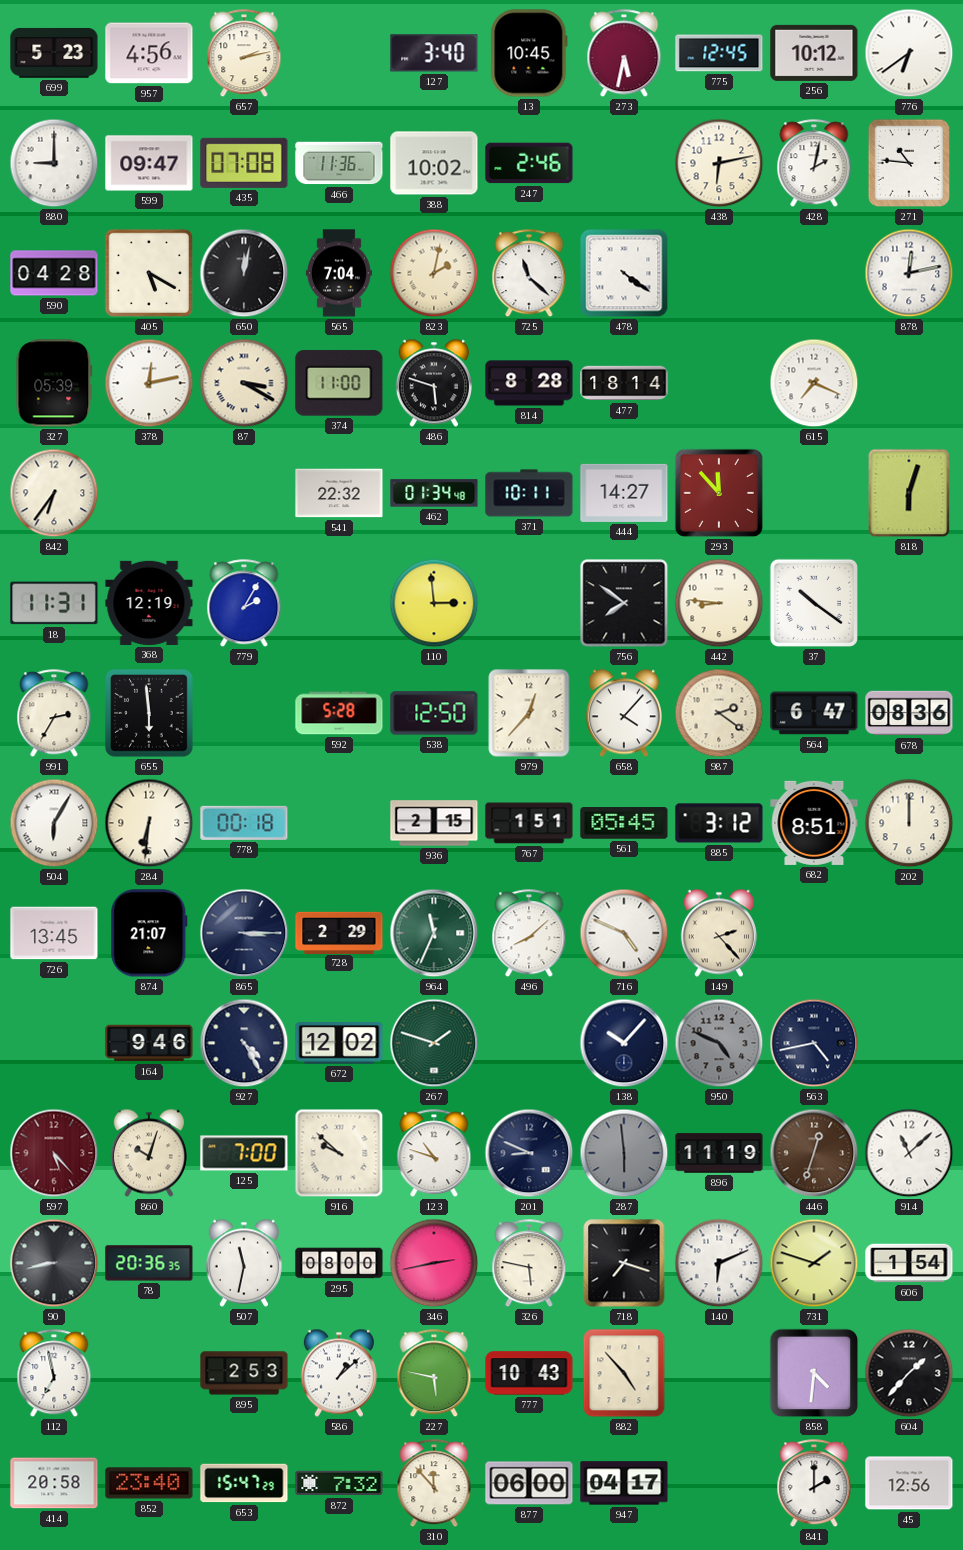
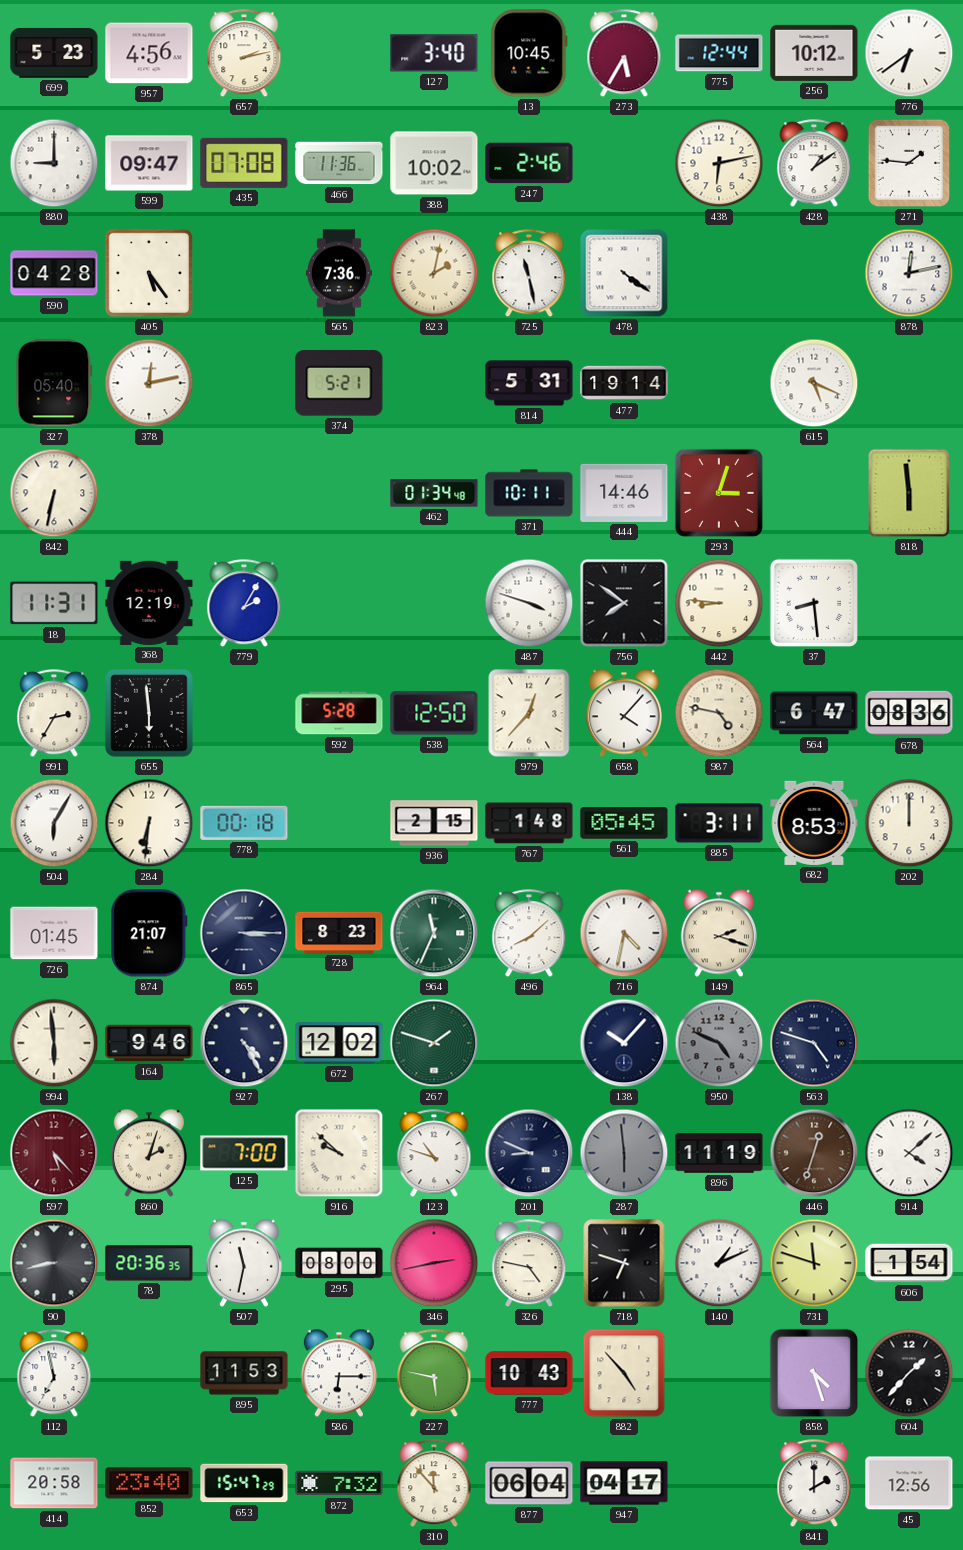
273: 5:32 -> 5:35 (624, 54)
775: 12:45 -> 12:44 (719, 53)
428: 2:02 -> 1:09 (814, 164)
271: 10:46 -> 1:46 (908, 163)
405: 5:20 -> 5:24 (149, 273)
650: 12:02 -> none (244, 273)
565: 7:04 -> 7:36 (339, 273)
725: 11:22 -> 11:28 (529, 274)
327: 05:39 -> 05:40 (54, 383)
87: 3:20 -> none (244, 383)
374: 11:00 -> 5:21 (339, 383)
486: 5:48 -> none (434, 383)
814: 8:28 -> 5:31 (529, 383)
477: 18:14 -> 19:14 (624, 383)
615: 7:19 -> 5:19 (814, 383)
842: 6:36 -> 6:32 (54, 493)
541: 22:32 -> none (339, 493)
444: 14:27 -> 14:46 (624, 493)
293: 11:53 -> 3:03 (719, 493)
818: 6:03 -> 5:59 (909, 493)
110: 2:59 -> none (434, 603)
487: none -> 3:48 (529, 603)
37: 10:21 -> 8:29 (814, 603)
987: 2:21 -> 4:47 (719, 713)
767: 1:51 -> 1:48 (529, 823)
885: 3:12 -> 3:11 (719, 823)
682: 8:51 -> 8:53 (814, 823)
726: 13:45 -> 01:45 (54, 933)
728: 2:29 -> 8:23 (339, 932)
716: 4:49 -> 4:32 (624, 933)
149: 2:23 -> 2:18 (719, 933)
994: none -> 5:59 (54, 1043)
563: 4:43 -> 4:48 (814, 1043)
860: 10:03 -> 2:03 (149, 1153)
914: 11:08 -> 4:08 (909, 1153)
326: 5:47 -> 4:47 (529, 1264)
718: 7:18 -> 6:48 (624, 1263)
140: 6:11 -> 1:11 (719, 1263)
731: 1:48 -> 11:48 (814, 1263)
895: 2:53 -> 11:53 (244, 1373)
586: 1:08 -> 6:15 (339, 1373)
858: 4:31 -> 4:27 (814, 1373)
877: 06:00 -> 06:04 (529, 1483)
